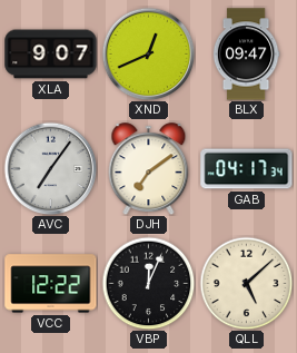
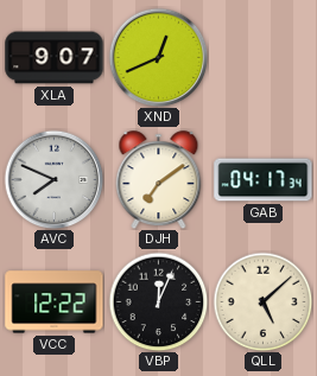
BLX: 09:47 -> none (246, 55)
AVC: 7:06 -> 7:49 (53, 179)
